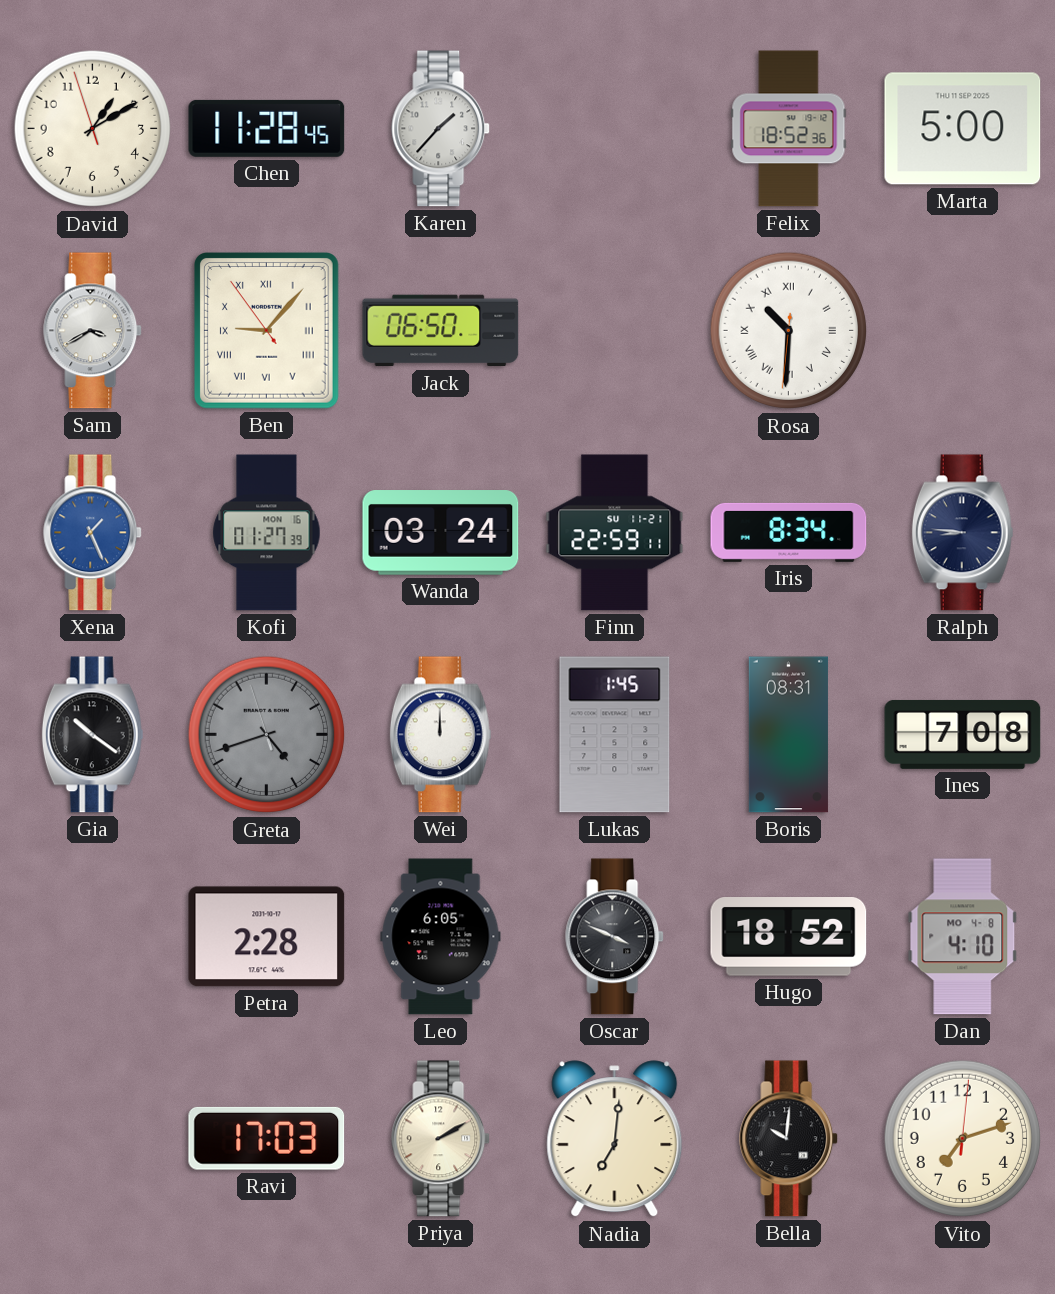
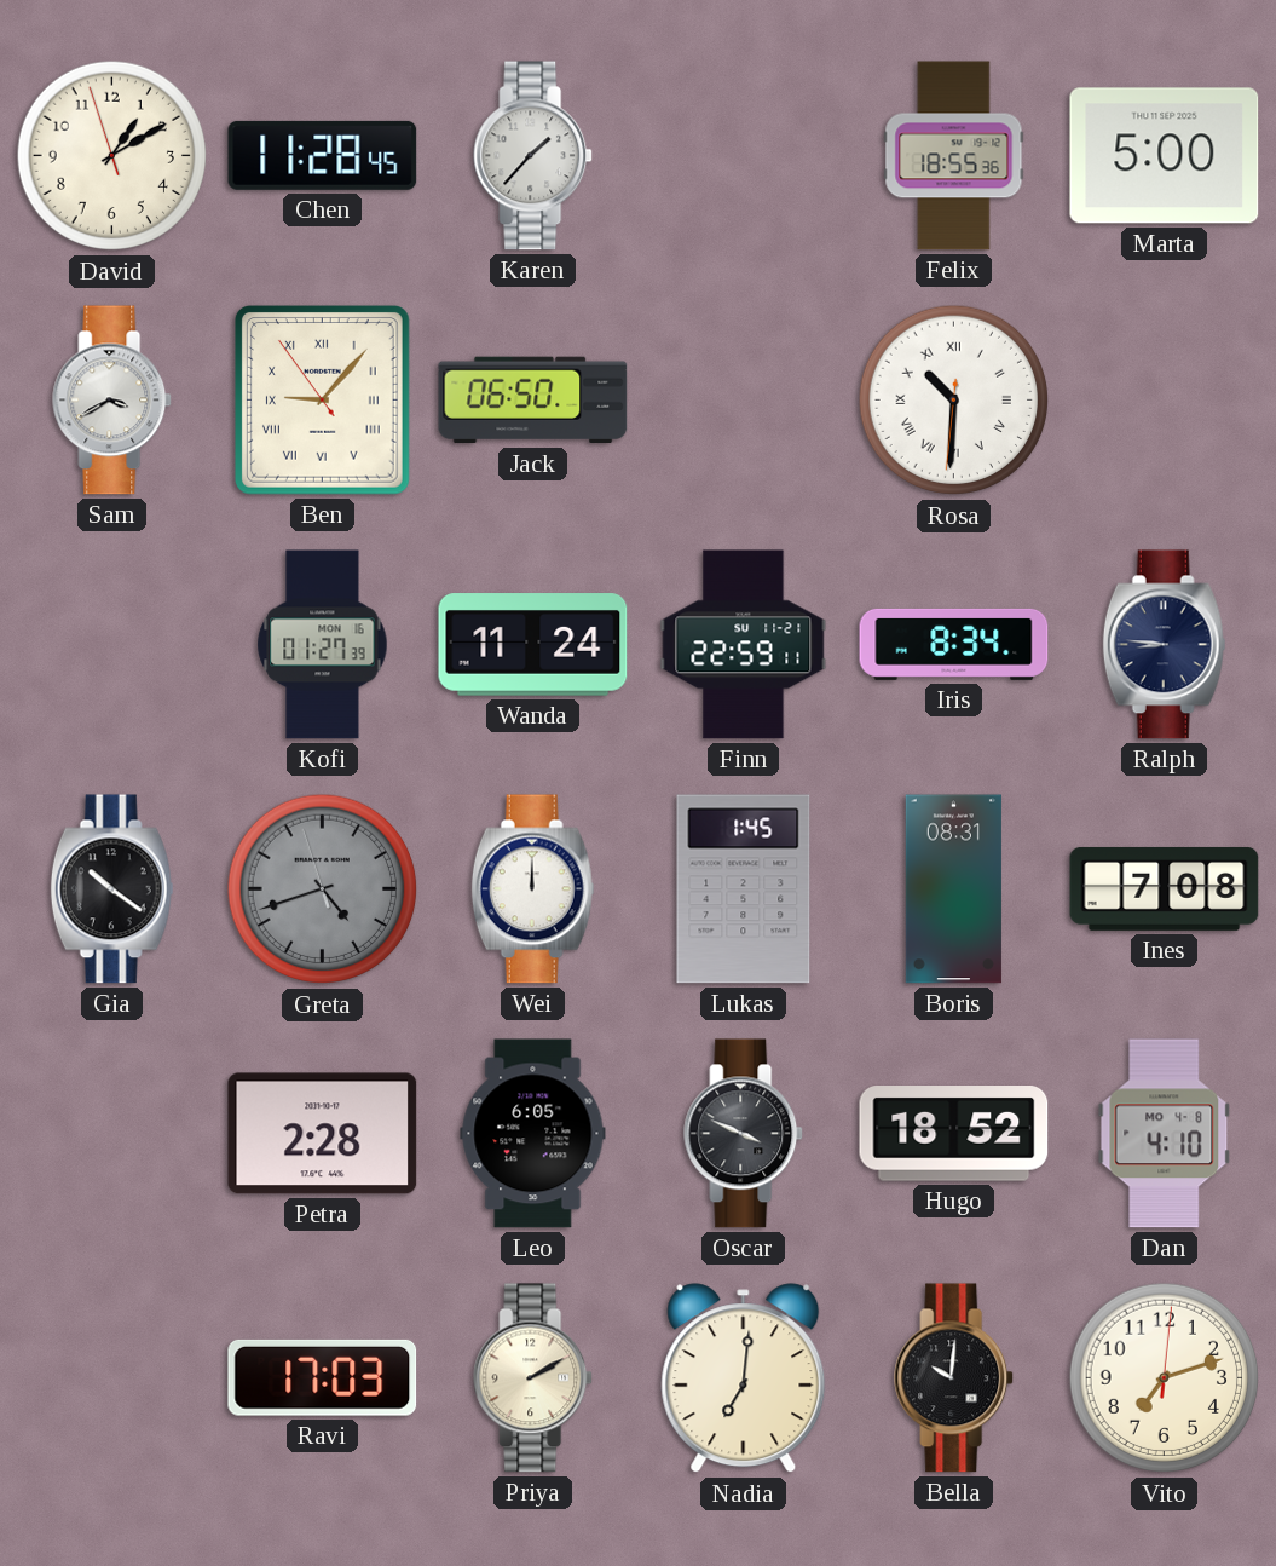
Felix: 18:52 -> 18:55 (954, 156)
Xena: 1:26 -> none (93, 533)
Wanda: 03:24 -> 11:24 (533, 645)
